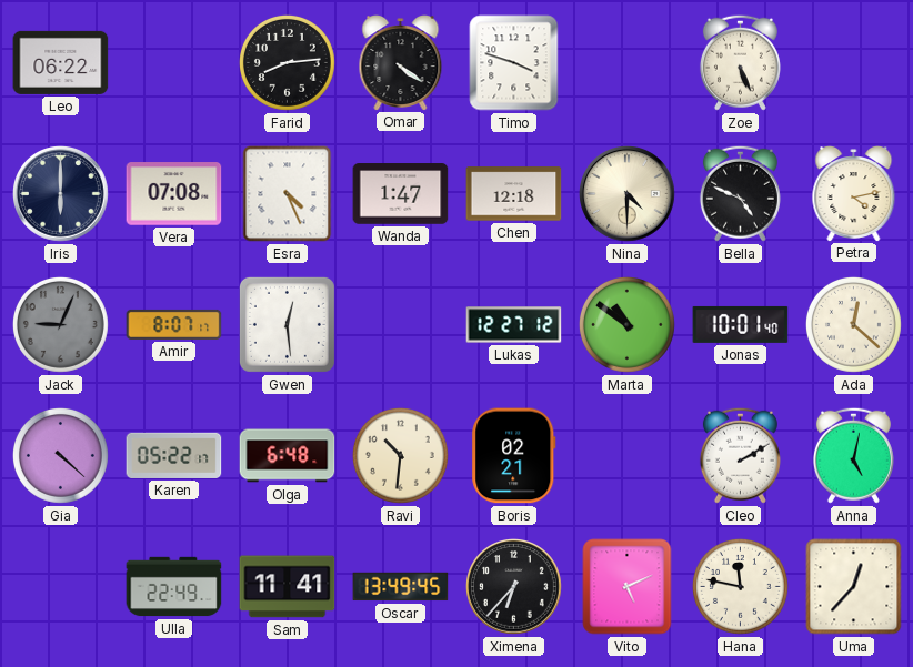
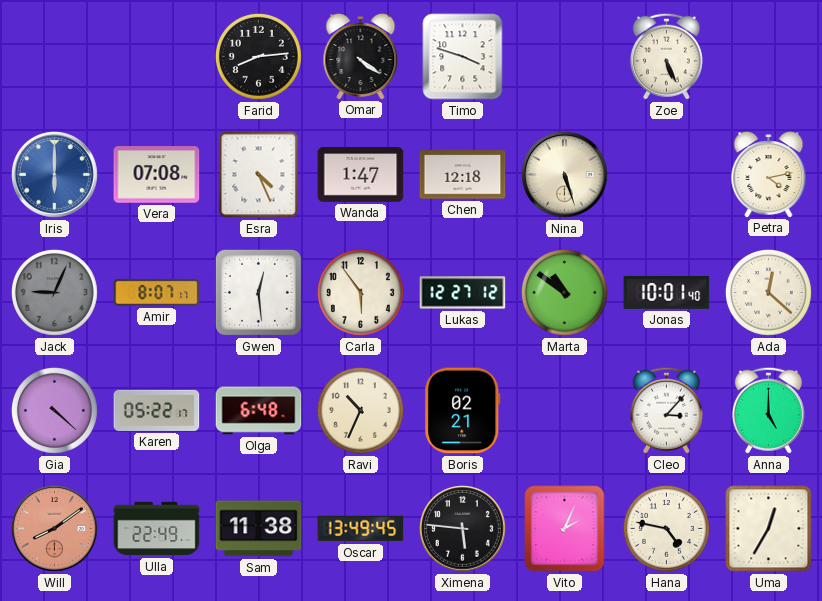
Leo: 06:22 -> none (61, 62)
Iris dial: navy -> blue (55, 175)
Nina: 4:30 -> 5:27 (565, 175)
Bella: 4:49 -> none (740, 193)
Carla: none -> 5:54 (360, 292)
Ravi: 10:31 -> 10:34 (360, 410)
Cleo: 2:10 -> 3:07 (666, 410)
Anna: 5:02 -> 5:00 (768, 410)
Will: none -> 8:09 (55, 529)
Sam: 11:41 -> 11:38 (259, 529)
Ximena: 6:37 -> 5:46 (463, 529)
Vito: 5:11 -> 2:04 (565, 529)
Hana: 11:47 -> 4:47 (666, 528)
Uma: 12:37 -> 12:35 (769, 529)
